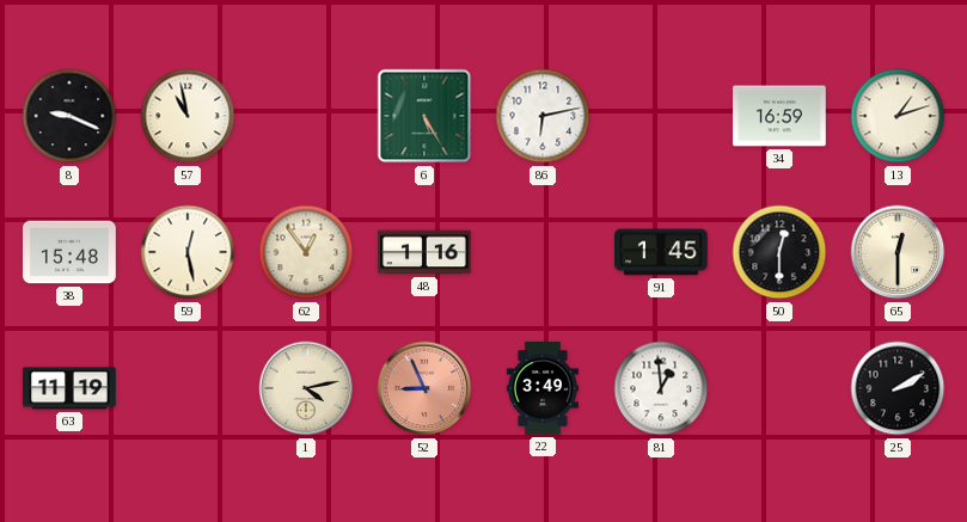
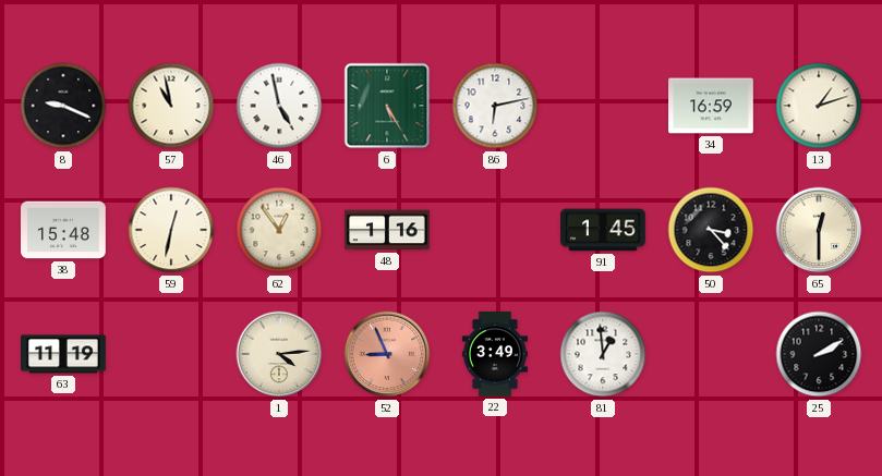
46: none -> 4:58 (279, 106)
59: 12:28 -> 12:32 (171, 230)
50: 12:30 -> 3:23 (711, 230)
1: 4:13 -> 4:14 (279, 354)
